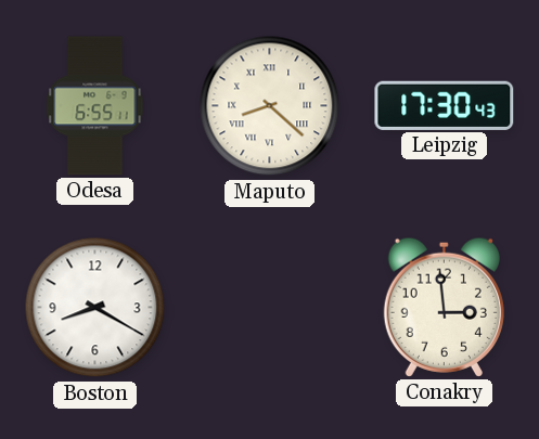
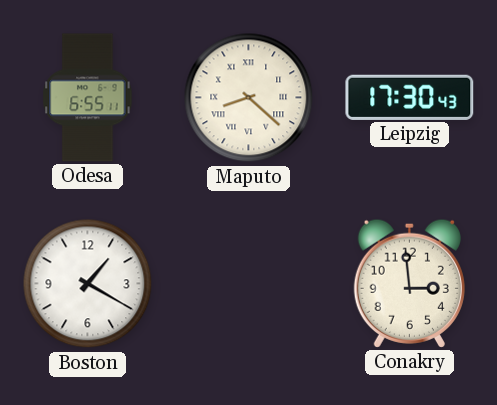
Boston: 8:20 -> 1:20 (88, 284)
